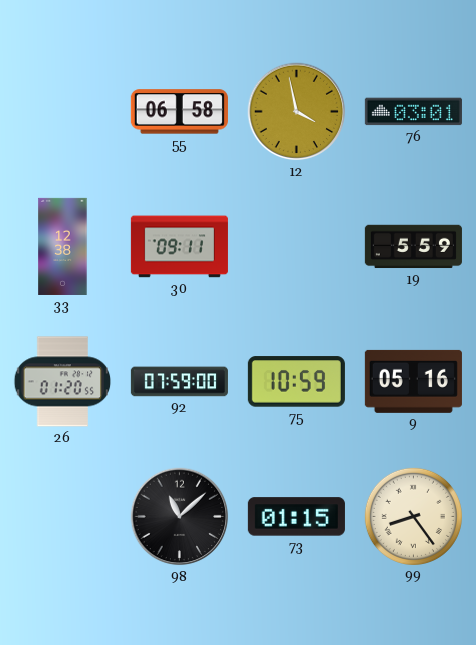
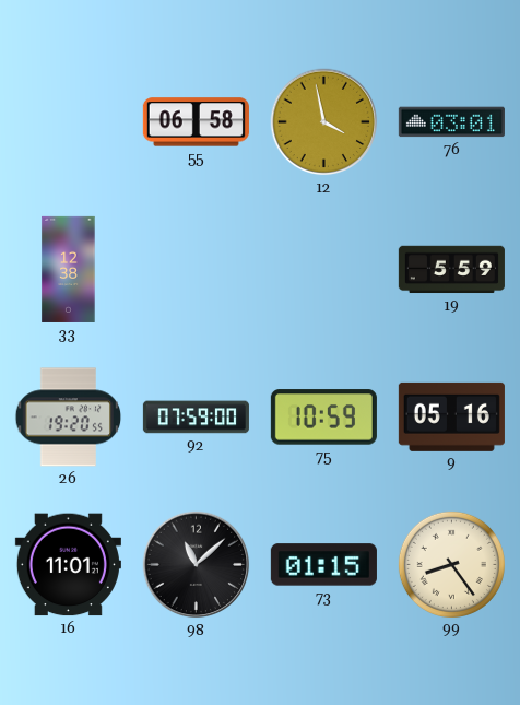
30: 09:11 -> none (179, 247)
26: 01:20 -> 19:20 (69, 418)
16: none -> 11:01 (68, 565)
